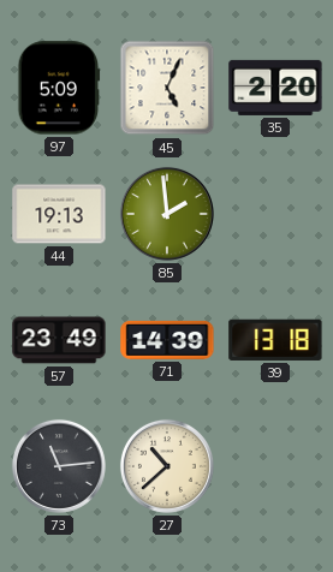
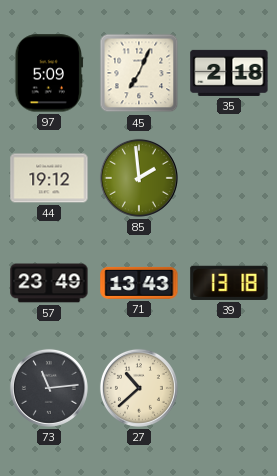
45: 5:04 -> 7:04 (139, 73)
35: 2:20 -> 2:18 (229, 73)
44: 19:13 -> 19:12 (49, 178)
71: 14:39 -> 13:43 (139, 283)
